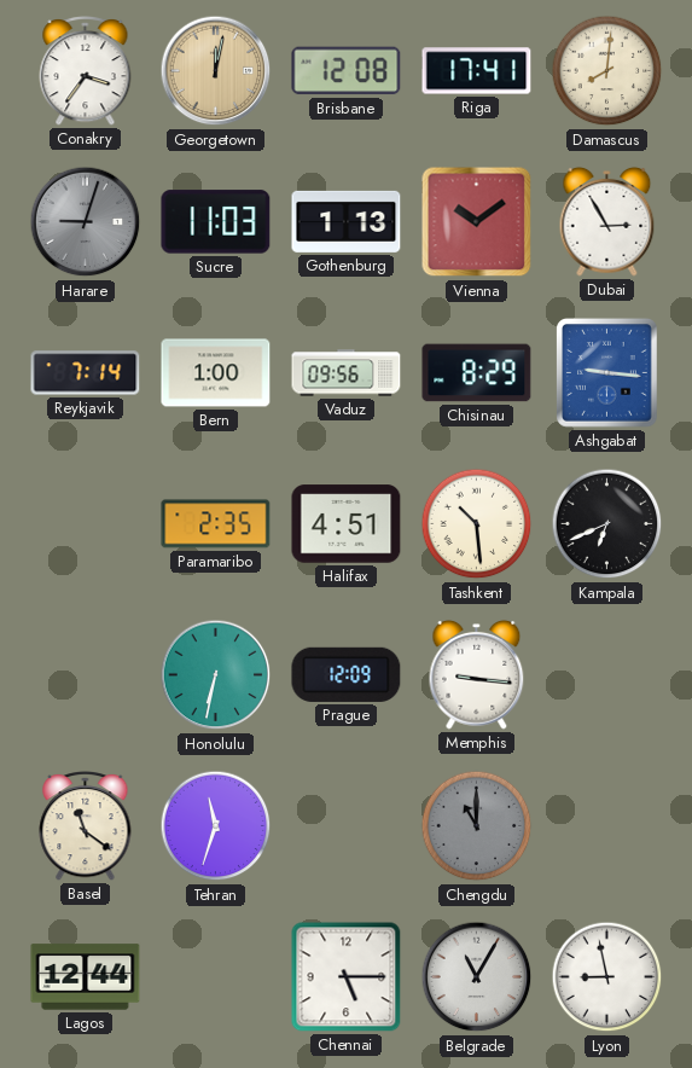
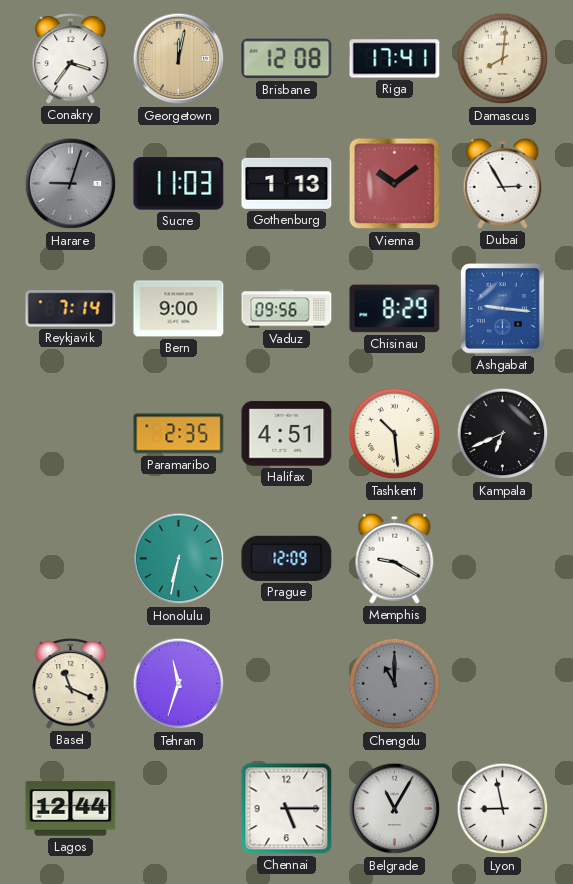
Bern: 1:00 -> 9:00 (179, 309)
Memphis: 9:16 -> 9:20 (395, 558)
Basel: 11:21 -> 11:19 (71, 684)
